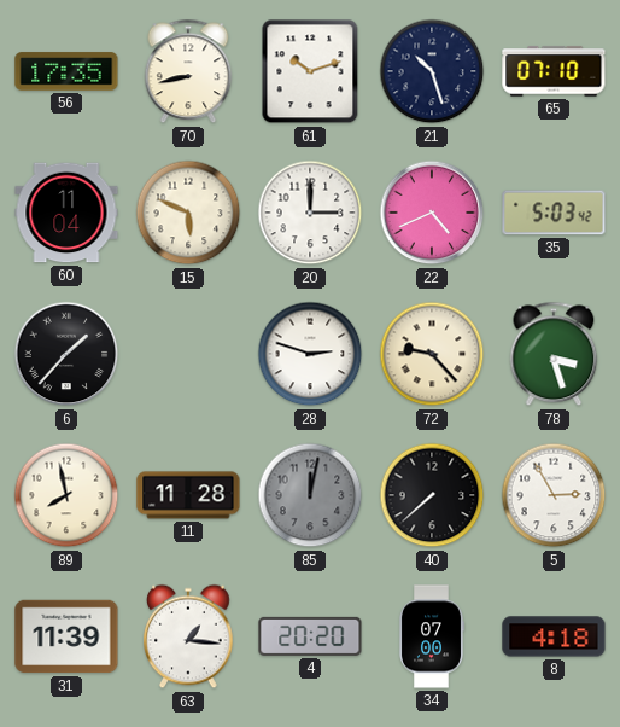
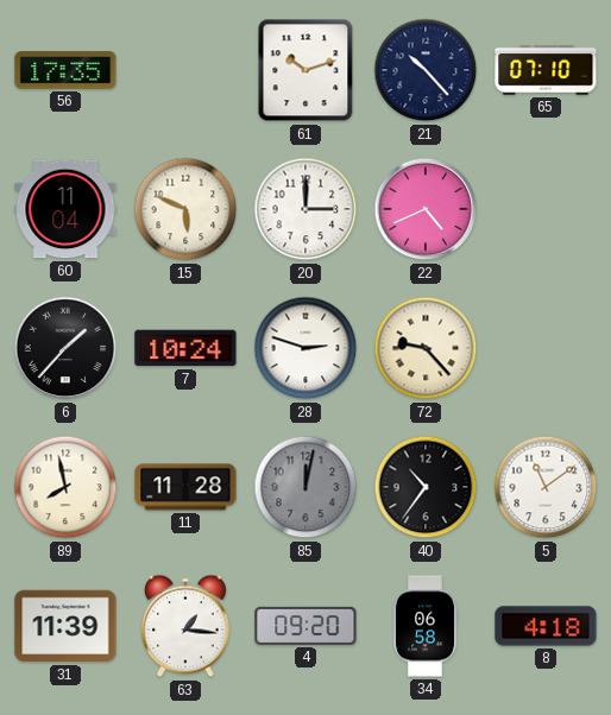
70: 8:43 -> none (188, 71)
21: 10:27 -> 10:23 (426, 70)
35: 5:03 -> none (554, 213)
7: none -> 10:24 (185, 348)
78: 3:27 -> none (554, 354)
40: 7:38 -> 10:36 (426, 487)
5: 2:55 -> 11:09 (546, 487)
4: 20:20 -> 09:20 (305, 626)
34: 07:00 -> 06:58 (424, 626)
